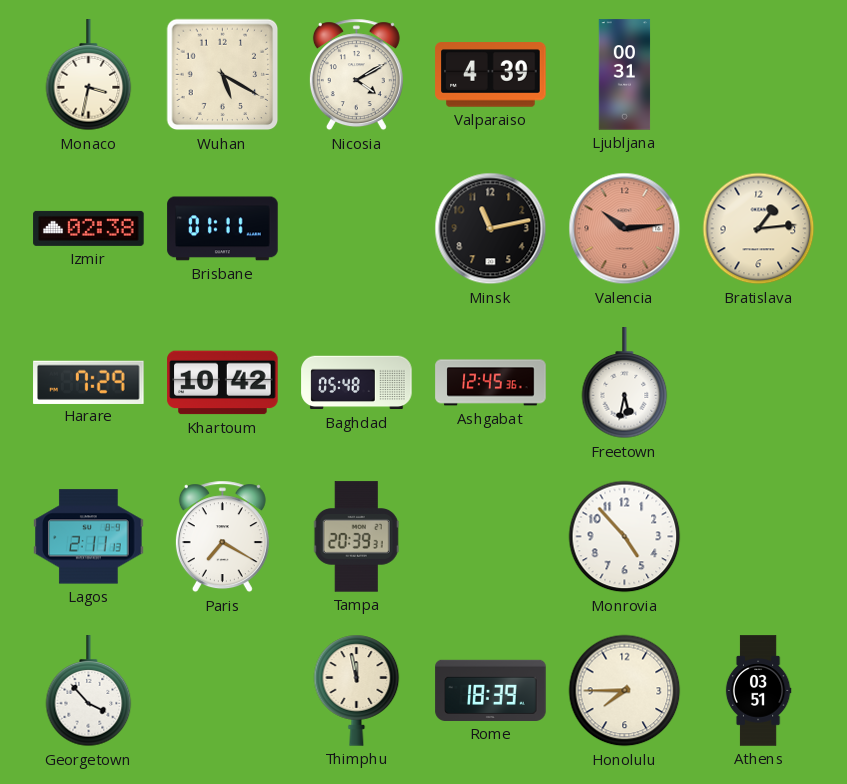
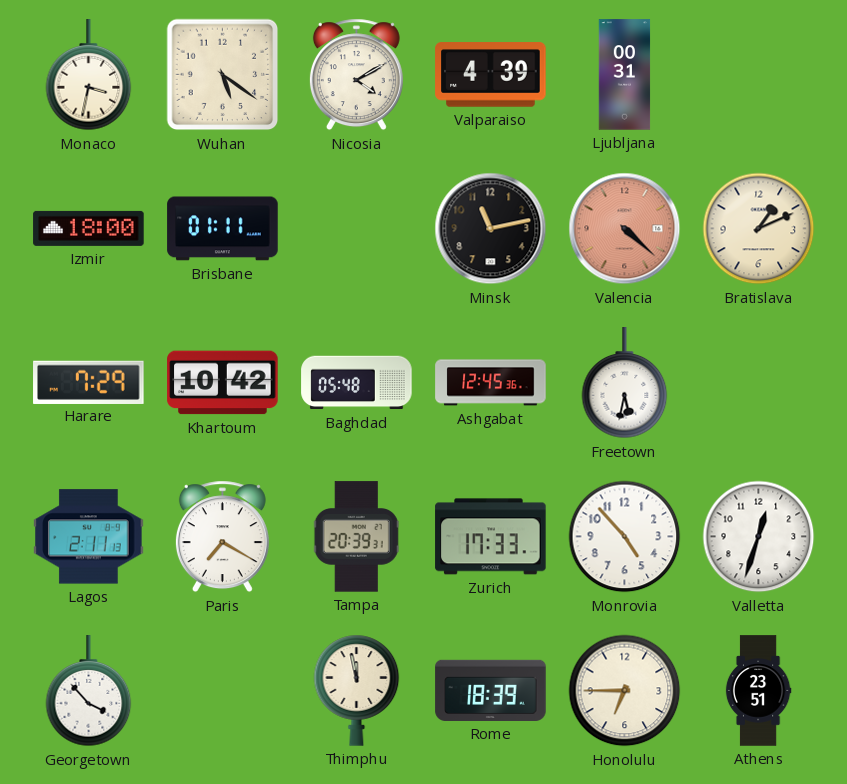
Wuhan: 5:20 -> 5:21 (223, 75)
Izmir: 02:38 -> 18:00 (89, 228)
Valencia: 10:14 -> 4:22 (625, 229)
Bratislava: 1:14 -> 1:11 (759, 229)
Zurich: none -> 17:33 (491, 537)
Valletta: none -> 12:33 (759, 537)
Honolulu: 7:45 -> 6:45 (625, 691)
Athens: 03:51 -> 23:51 (758, 691)
